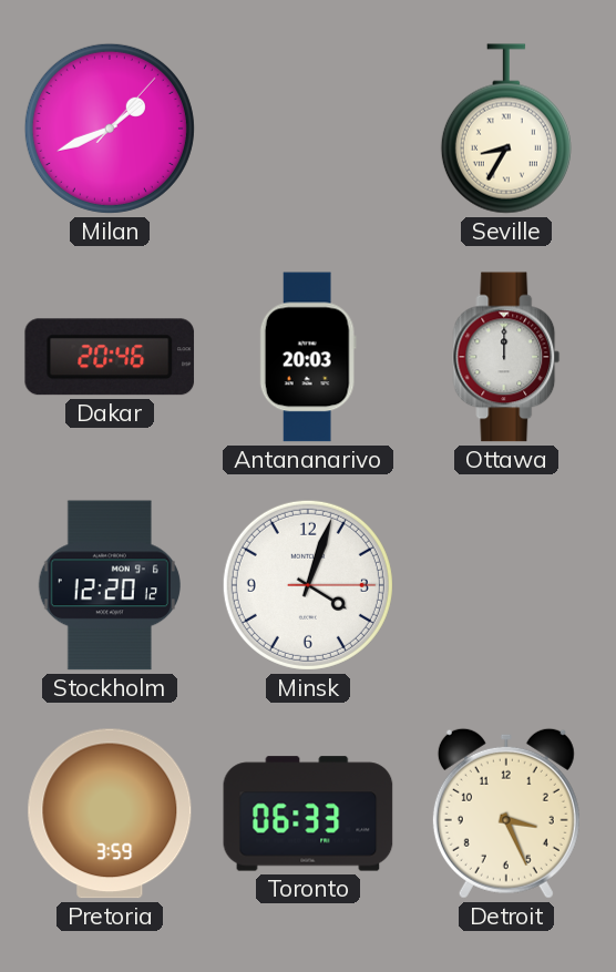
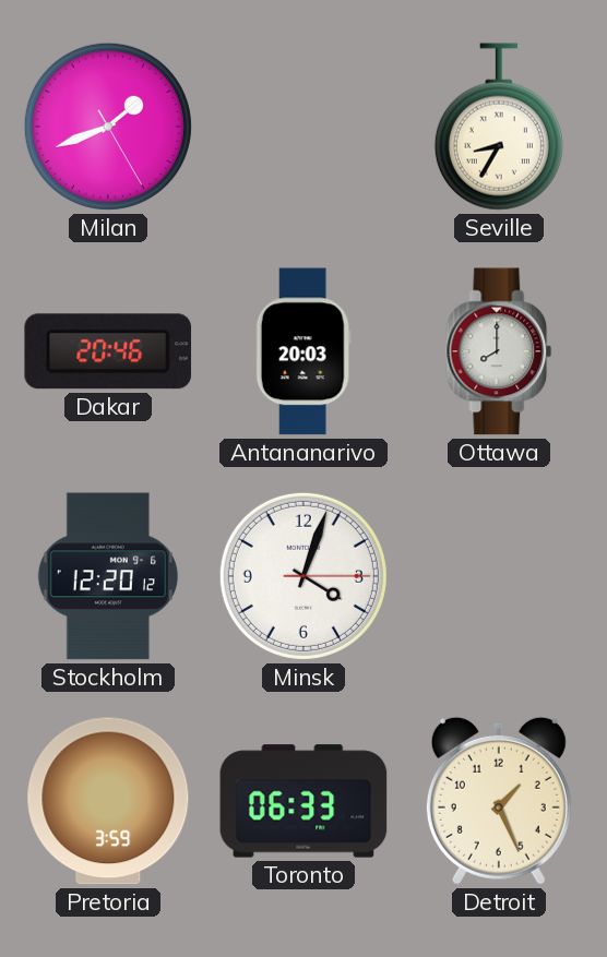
Milan: 1:41:07 -> 1:41:25 (108, 127)
Ottawa: 12:00 -> 8:00 (499, 351)
Detroit: 3:26 -> 1:26 (499, 801)
